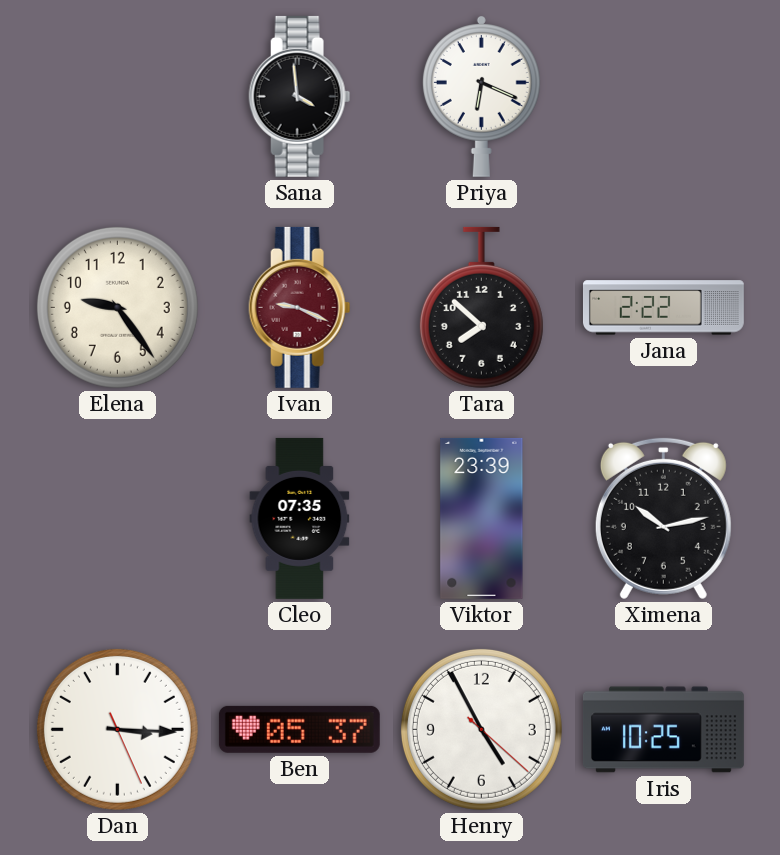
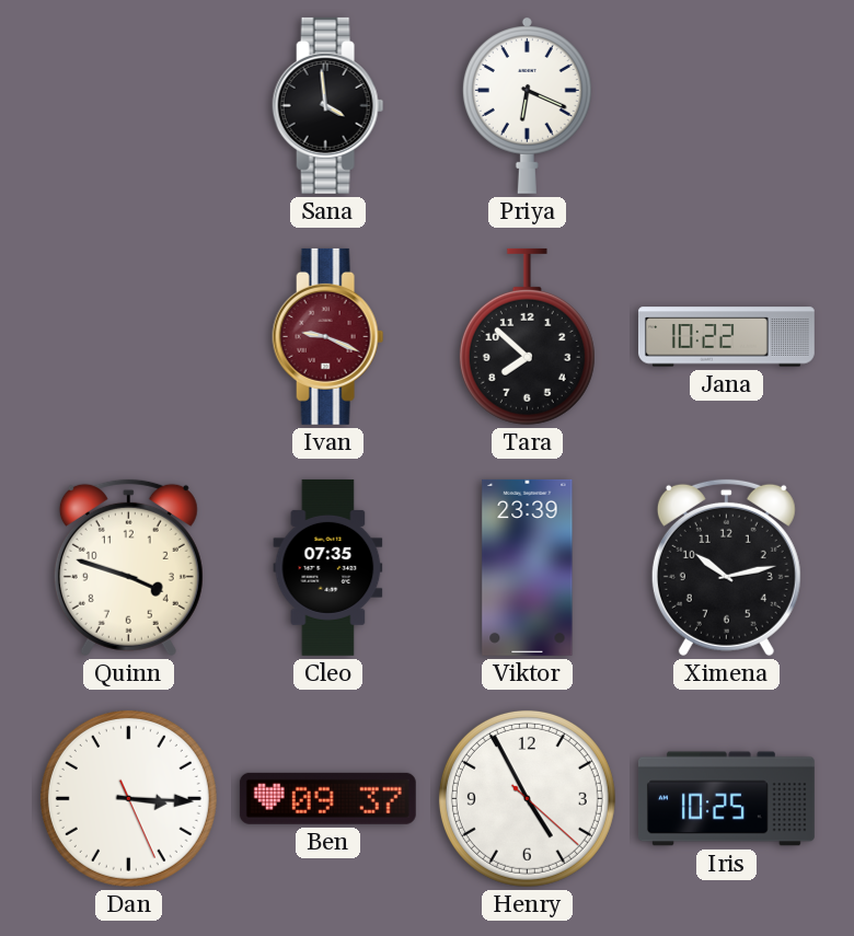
Elena: 9:24 -> none (117, 307)
Jana: 2:22 -> 10:22 (726, 337)
Quinn: none -> 3:48 (128, 567)
Ben: 05:37 -> 09:37 (327, 798)
